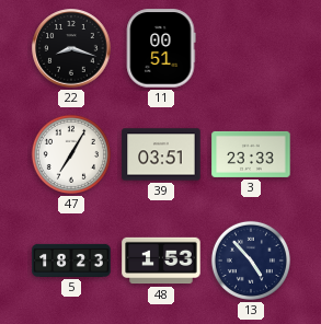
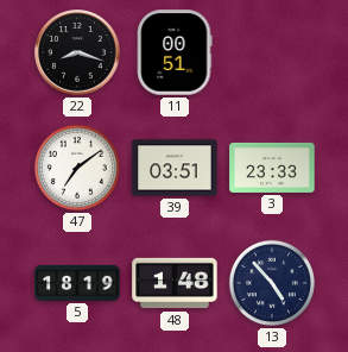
47: 7:05 -> 7:09 (77, 168)
5: 18:23 -> 18:19 (77, 283)
48: 1:53 -> 1:48 (175, 283)
